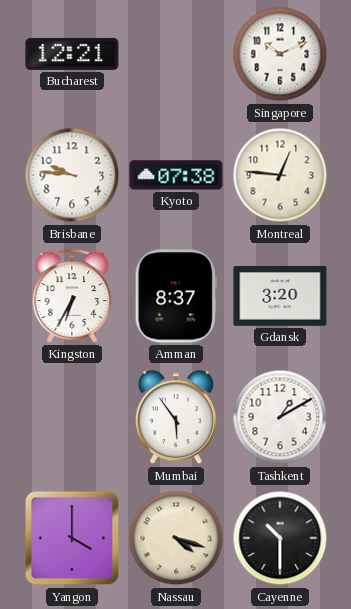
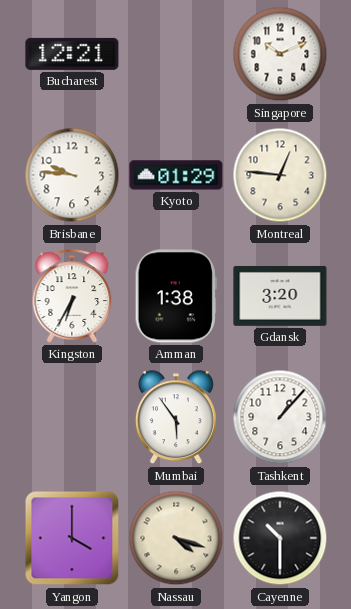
Kyoto: 07:38 -> 01:29 (176, 175)
Amman: 8:37 -> 1:38 (176, 296)
Tashkent: 1:10 -> 1:07 (280, 417)
